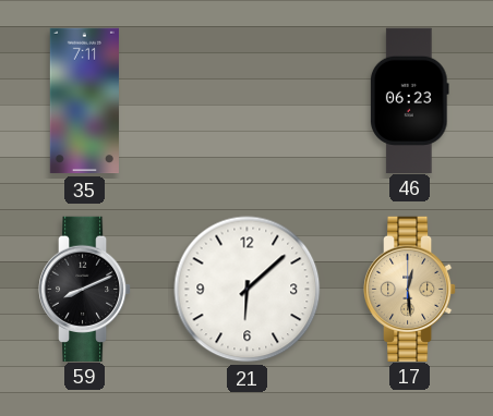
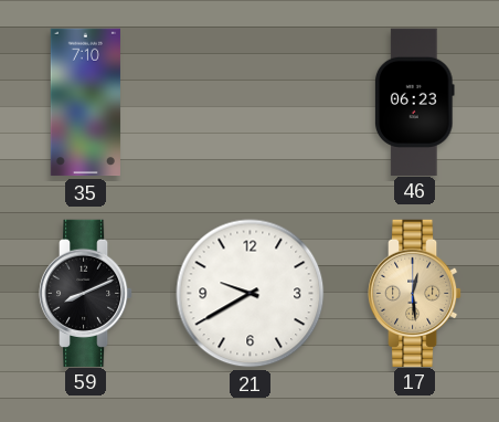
35: 7:11 -> 7:10 (85, 103)
21: 6:08 -> 9:40 (251, 294)
